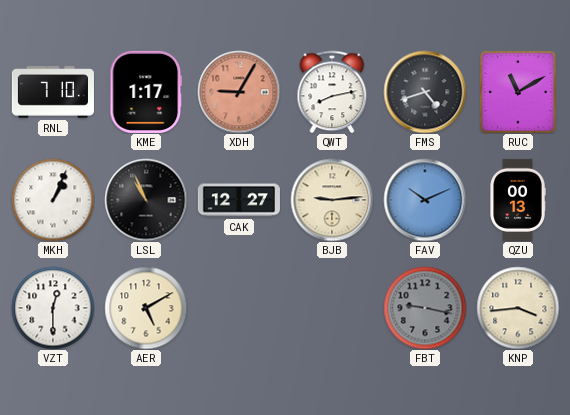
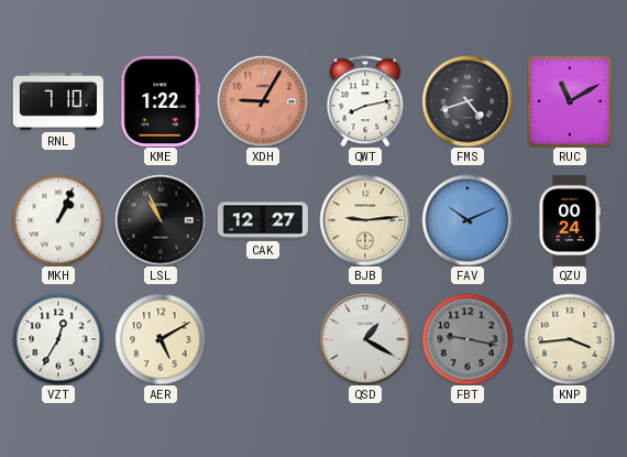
KME: 1:17 -> 1:22 (161, 101)
QZU: 00:13 -> 00:24 (570, 220)
VZT: 12:30 -> 12:35 (58, 339)
QSD: none -> 1:20 (365, 339)
